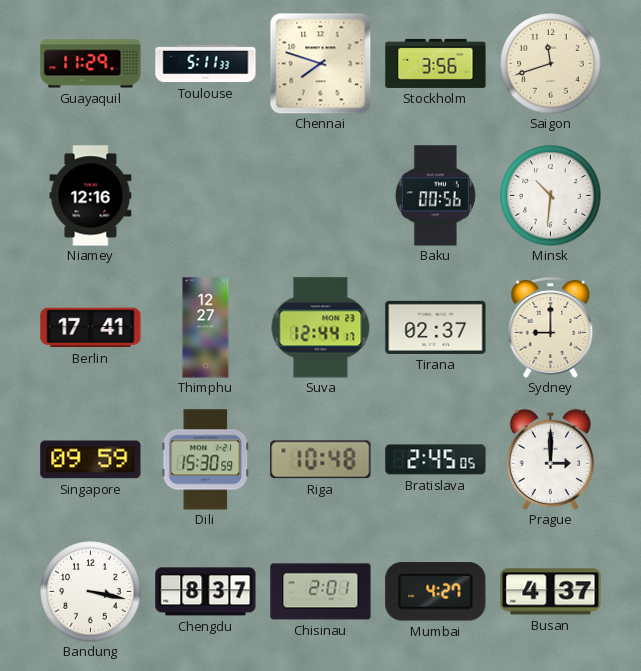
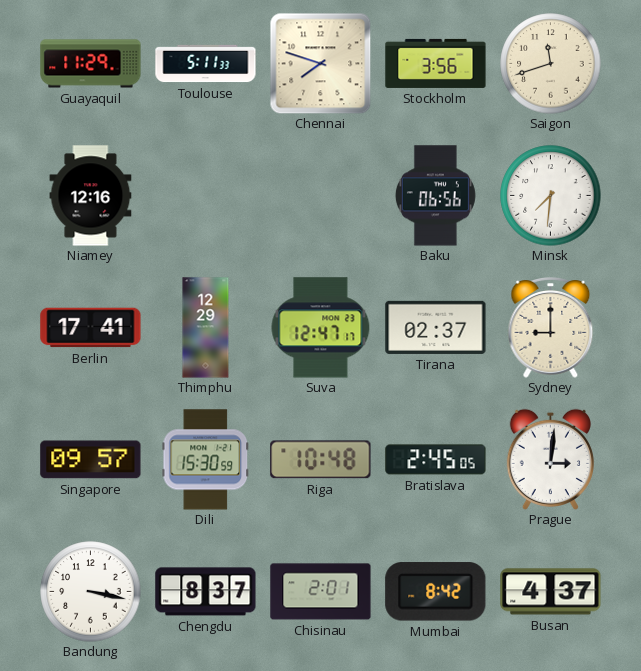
Baku: 00:56 -> 06:56 (435, 196)
Minsk: 10:31 -> 7:31 (551, 196)
Thimphu: 12:27 -> 12:29 (206, 328)
Suva: 12:44 -> 12:47 (321, 328)
Singapore: 09:59 -> 09:57 (91, 460)
Prague: 3:00 -> 3:01 (550, 459)
Mumbai: 4:27 -> 8:42 (436, 592)
